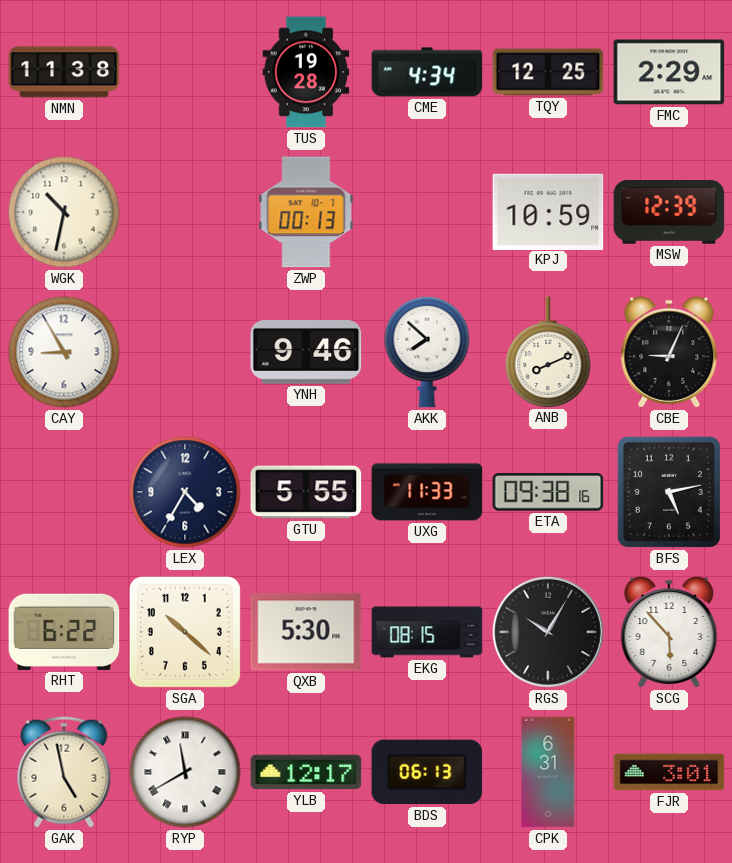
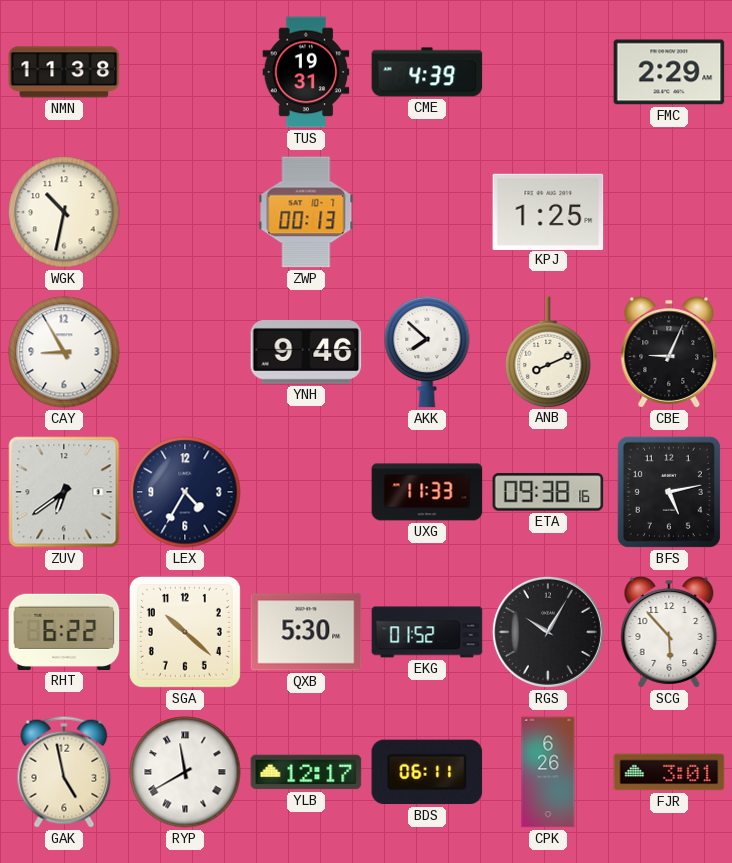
TUS: 19:28 -> 19:31 (306, 72)
CME: 4:34 -> 4:39 (427, 72)
TQY: 12:25 -> none (548, 72)
KPJ: 10:59 -> 1:25 (548, 211)
MSW: 12:39 -> none (669, 213)
ZUV: none -> 6:39 (64, 492)
GTU: 5:55 -> none (306, 492)
EKG: 08:15 -> 01:52 (427, 632)
BDS: 06:13 -> 06:11 (427, 772)
CPK: 6:31 -> 6:26 (548, 772)
